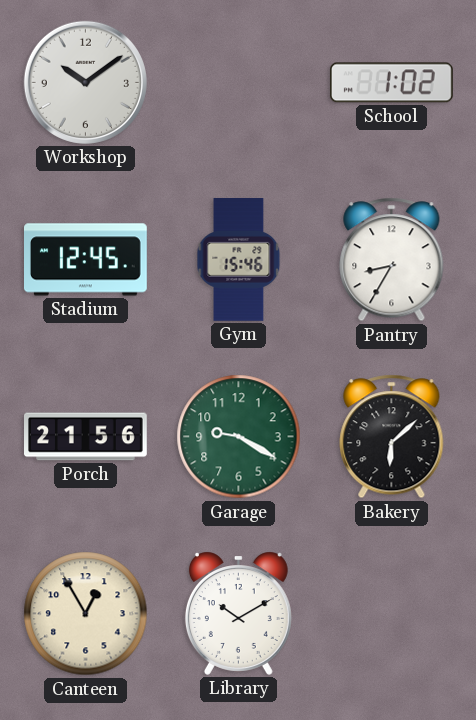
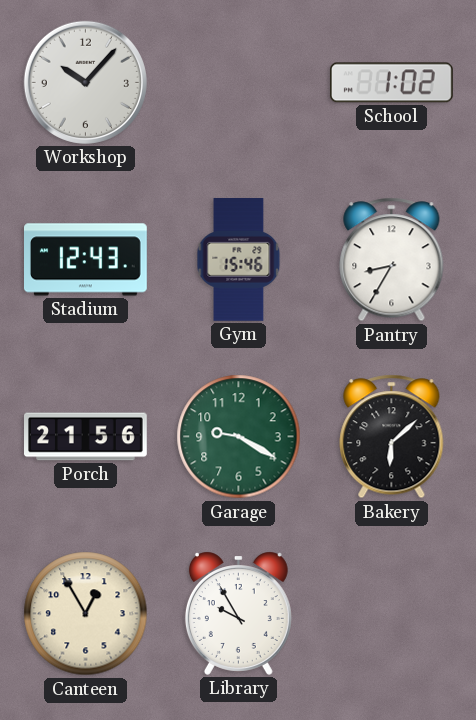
Workshop: 10:09 -> 10:07 (85, 82)
Stadium: 12:45 -> 12:43 (86, 260)
Library: 10:10 -> 9:55 (238, 613)
